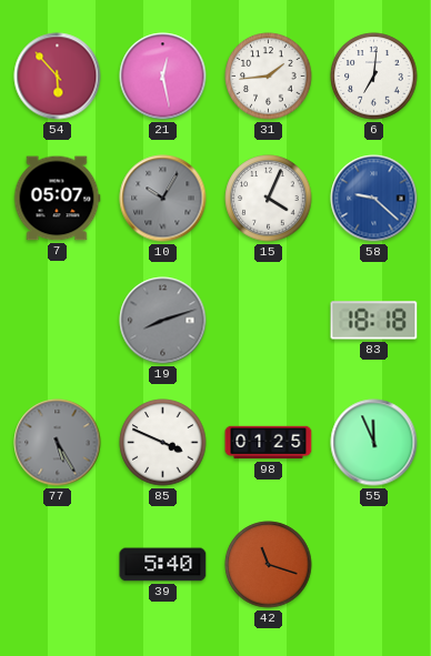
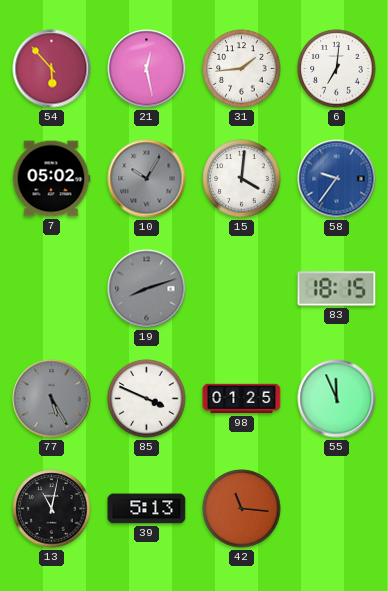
7: 05:07 -> 05:02 (51, 179)
15: 4:04 -> 4:01 (242, 179)
58: 9:22 -> 9:36 (337, 179)
83: 18:18 -> 18:15 (337, 289)
13: none -> 11:02 (52, 509)
39: 5:40 -> 5:13 (147, 509)
42: 11:18 -> 11:16 (242, 509)
